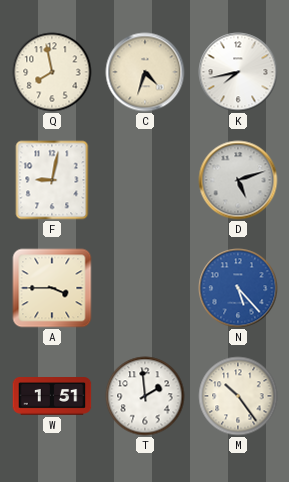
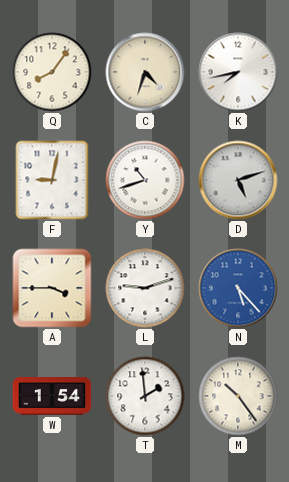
Q: 7:58 -> 8:06 (52, 72)
Y: none -> 10:42 (145, 180)
L: none -> 9:12 (145, 288)
W: 1:51 -> 1:54 (52, 397)
